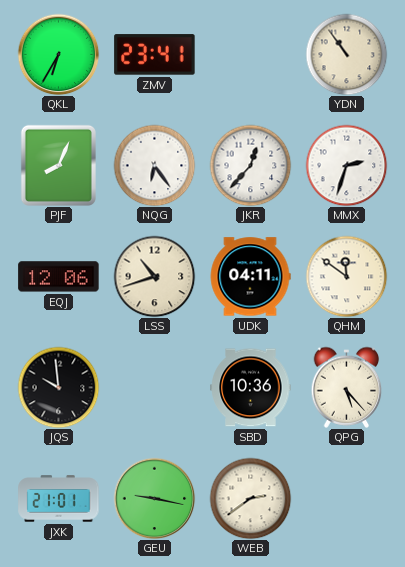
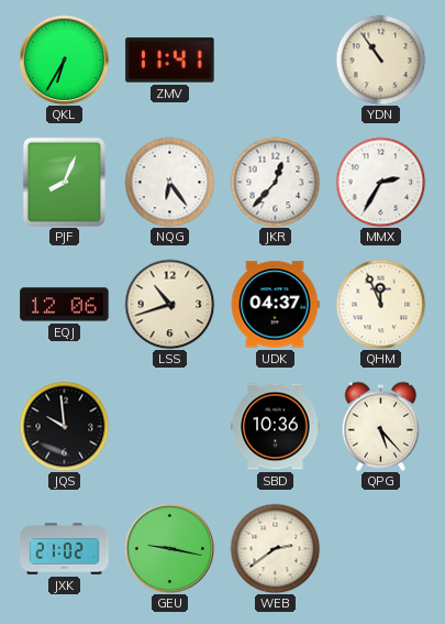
ZMV: 23:41 -> 11:41 (170, 61)
MMX: 2:33 -> 2:35 (380, 182)
UDK: 04:11 -> 04:37 (275, 305)
QHM: 11:51 -> 11:56 (380, 304)
JXK: 21:01 -> 21:02 (65, 549)
